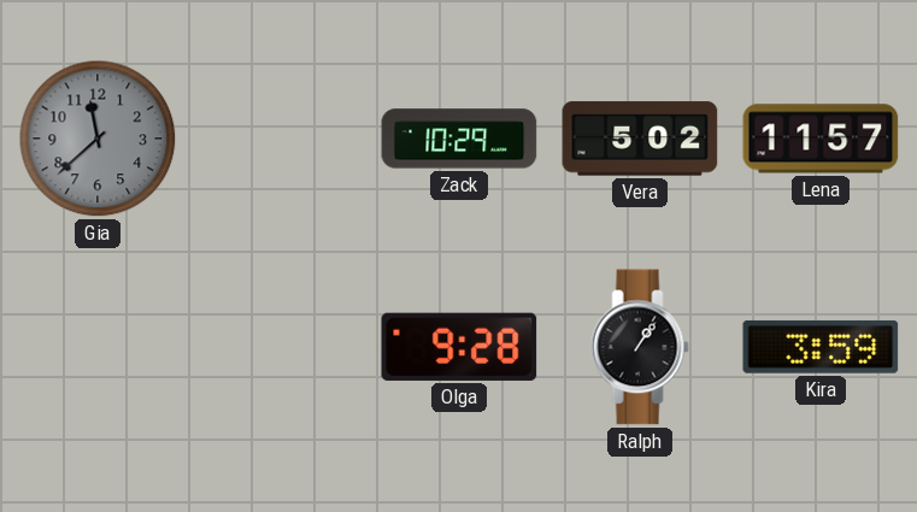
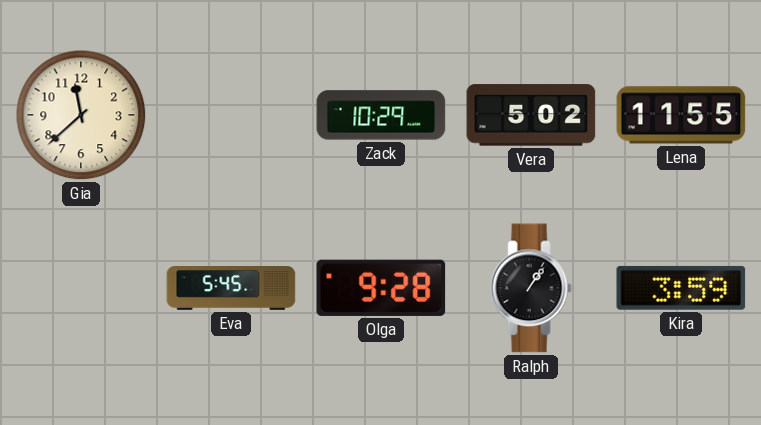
Gia dial: grey -> cream (81, 115)
Lena: 11:57 -> 11:55 (681, 115)
Eva: none -> 5:45 (231, 289)
